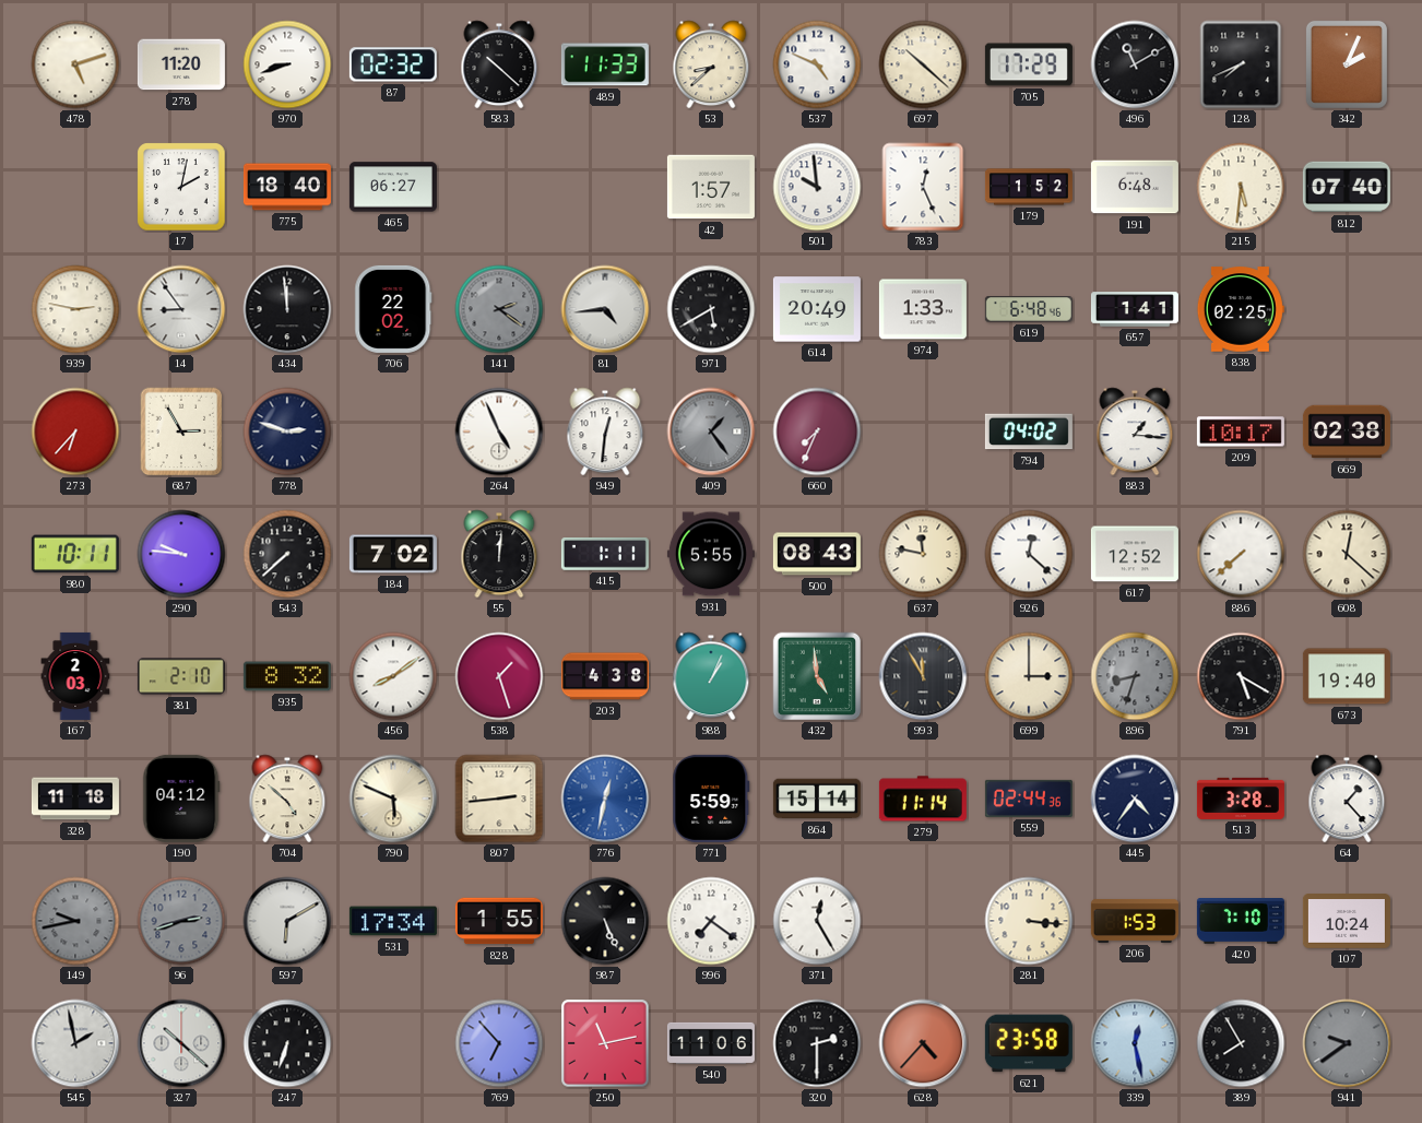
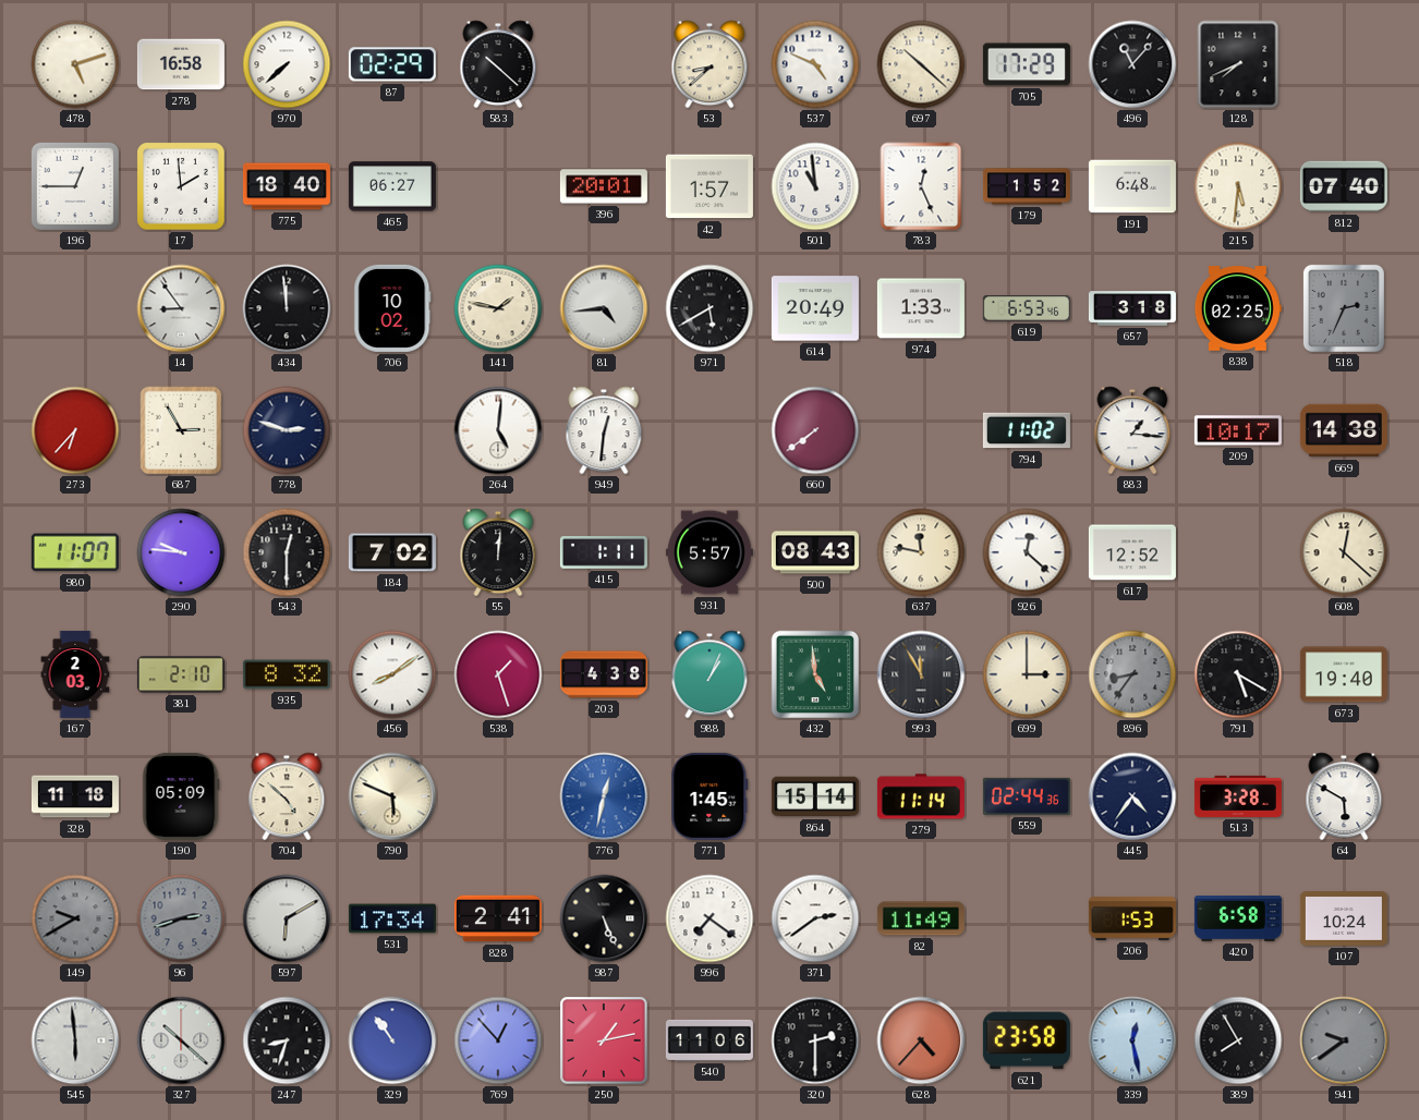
278: 11:20 -> 16:58 (181, 64)
970: 8:42 -> 7:38 (287, 64)
87: 02:32 -> 02:29 (392, 64)
489: 11:33 -> none (605, 64)
496: 11:10 -> 11:07 (1132, 64)
342: 2:04 -> none (1347, 64)
196: none -> 12:45 (75, 186)
17: 2:02 -> 1:59 (181, 186)
396: none -> 20:01 (604, 186)
501: 9:59 -> 10:59 (815, 186)
939: 2:47 -> none (75, 309)
706: 22:02 -> 10:02 (392, 308)
141: 2:21 -> 1:47 (498, 308)
141 dial: grey -> cream (498, 308)
619: 6:48 -> 6:53 (1027, 308)
657: 1:41 -> 3:18 (1132, 308)
518: none -> 2:34 (1344, 308)
264: 4:56 -> 5:01 (498, 430)
409: 1:24 -> none (711, 432)
660: 7:34 -> 7:39 (815, 430)
794: 04:02 -> 11:02 (1027, 430)
669: 02:38 -> 14:38 (1344, 430)
980: 10:11 -> 11:07 (75, 552)
543: 7:38 -> 12:30 (287, 552)
931: 5:55 -> 5:57 (710, 552)
886: 7:38 -> none (1241, 554)
896: 8:33 -> 8:36 (1132, 674)
190: 04:12 -> 05:09 (181, 796)
807: 2:44 -> none (499, 799)
771: 5:59 -> 1:45 (710, 796)
64: 1:23 -> 5:50 (1344, 796)
149: 9:43 -> 9:40 (75, 918)
828: 1:55 -> 2:41 (498, 918)
371: 12:25 -> 2:39 (815, 918)
82: none -> 11:49 (921, 918)
281: 3:16 -> none (1029, 921)
420: 7:10 -> 6:58 (1238, 920)
545: 1:58 -> 5:59 (75, 1040)
247: 6:33 -> 8:33 (287, 1040)
329: none -> 10:54 (392, 1040)
769: 6:53 -> 12:53 (498, 1040)
250: 11:13 -> 1:13 (604, 1040)
